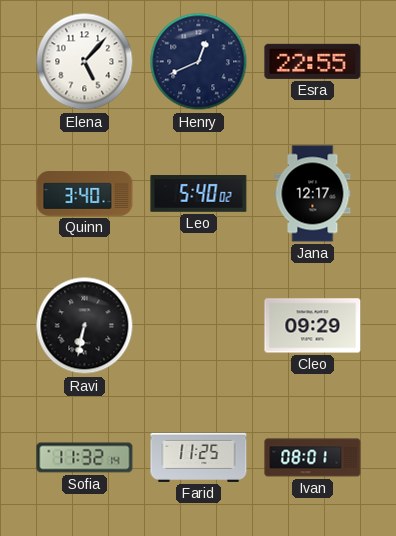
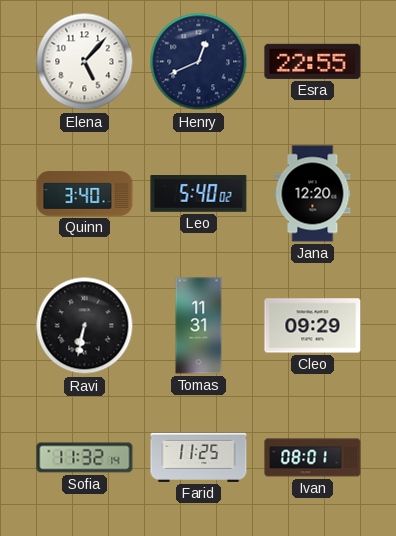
Jana: 12:17 -> 12:20 (313, 194)
Tomas: none -> 11:31 (199, 326)
